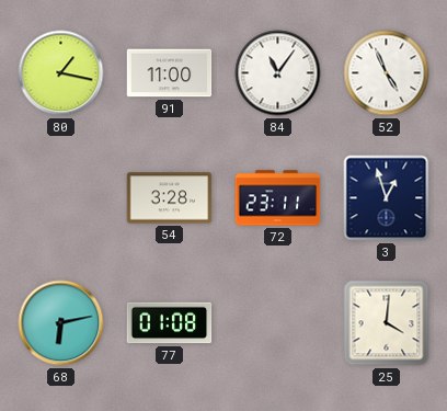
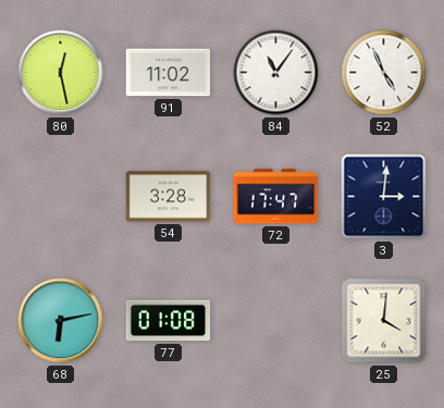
80: 1:17 -> 12:28 (61, 73)
91: 11:00 -> 11:02 (169, 73)
72: 23:11 -> 17:47 (276, 197)
3: 12:57 -> 3:01 (384, 197)
